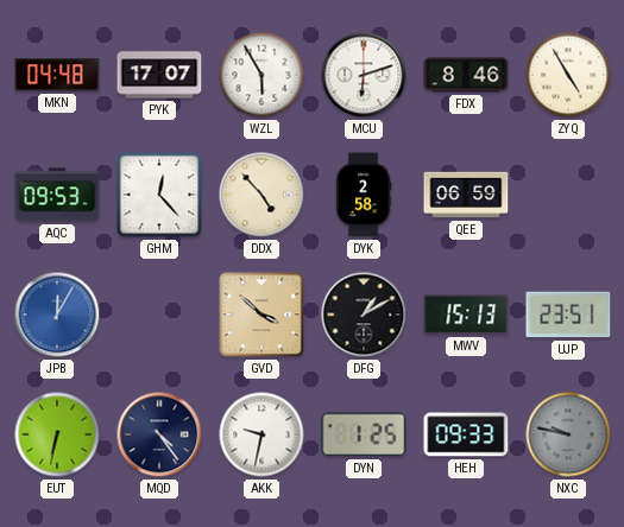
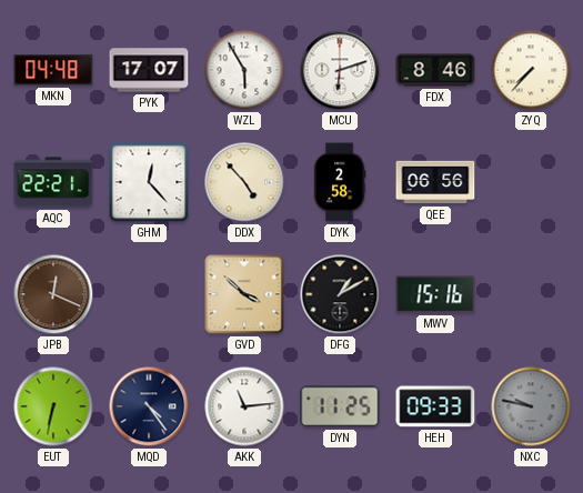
ZYQ: 4:55 -> 7:37 (531, 70)
AQC: 09:53 -> 22:21 (53, 182)
QEE: 06:59 -> 06:56 (435, 182)
JPB: 12:05 -> 12:19 (53, 294)
JPB dial: blue -> brown (53, 294)
MWV: 15:13 -> 15:16 (435, 294)
UJP: 23:51 -> none (568, 315)
AKK: 9:32 -> 11:14 (244, 406)
DYN: 1:25 -> 11:25 (340, 406)
